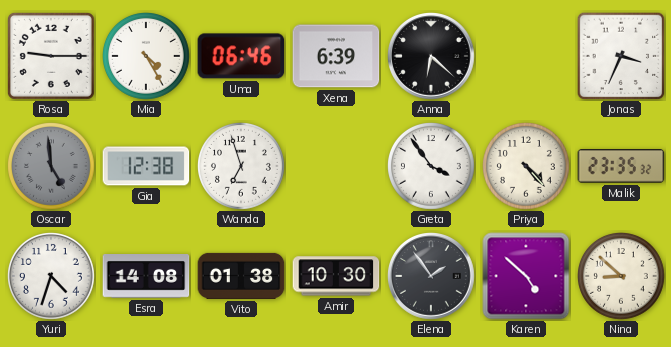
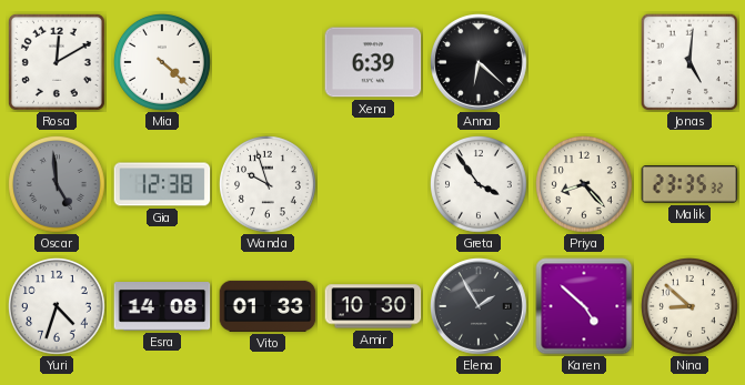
Rosa: 9:15 -> 12:10 (57, 62)
Mia: 4:25 -> 4:22 (163, 63)
Uma: 06:46 -> none (241, 56)
Jonas: 3:34 -> 5:01 (689, 62)
Wanda: 6:57 -> 9:57 (269, 185)
Priya: 4:23 -> 8:23 (585, 185)
Vito: 01:38 -> 01:33 (268, 306)
Elena: 1:54 -> 1:55 (480, 307)
